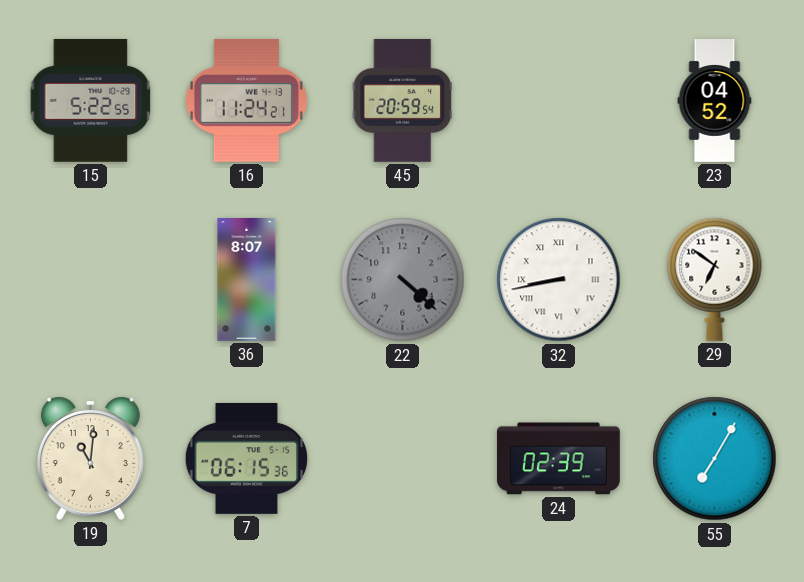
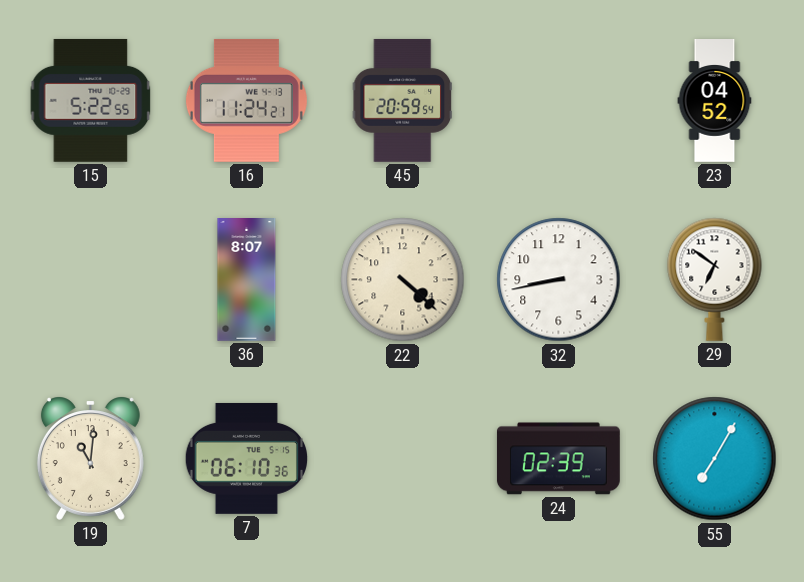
22 dial: grey -> cream (403, 280)
32 numerals: Roman -> Arabic (559, 280)
7: 06:15 -> 06:10 (246, 458)
